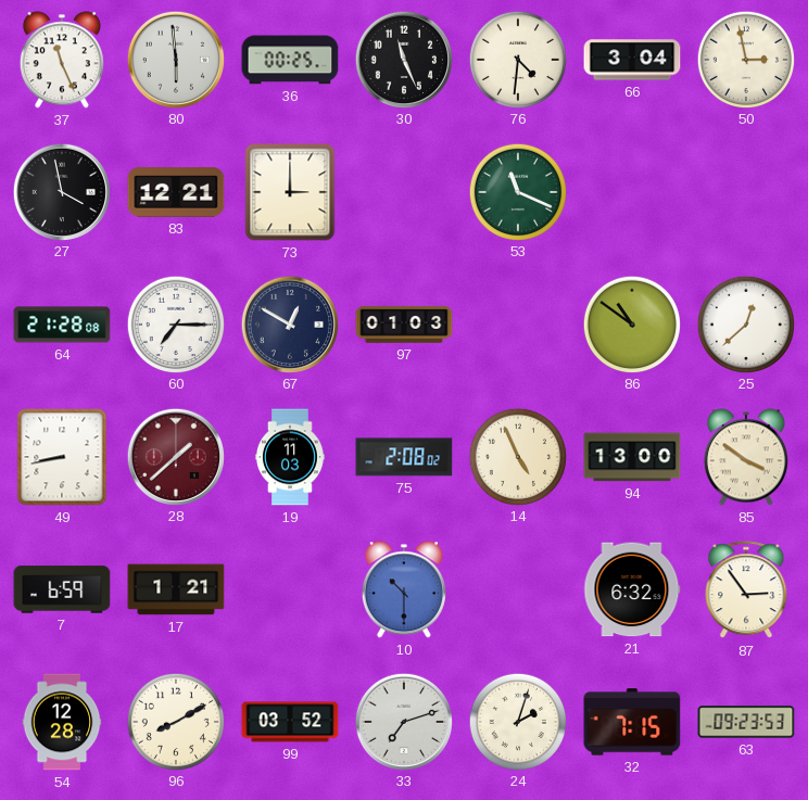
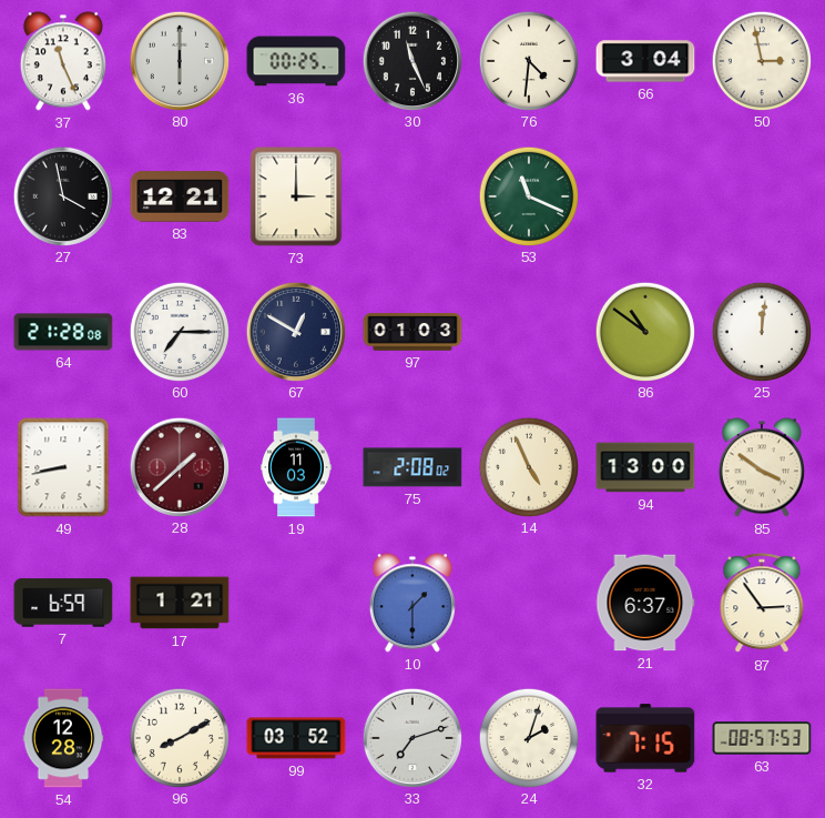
80: 5:59 -> 6:00 (179, 60)
25: 12:38 -> 12:01 (761, 331)
10: 10:30 -> 1:30 (412, 603)
21: 6:32 -> 6:37 (645, 603)
63: 09:23 -> 08:57 (762, 738)
